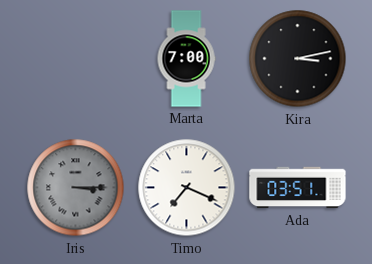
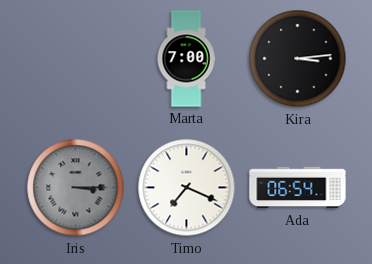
Kira: 3:13 -> 3:14 (298, 59)
Ada: 03:51 -> 06:54 (298, 188)
